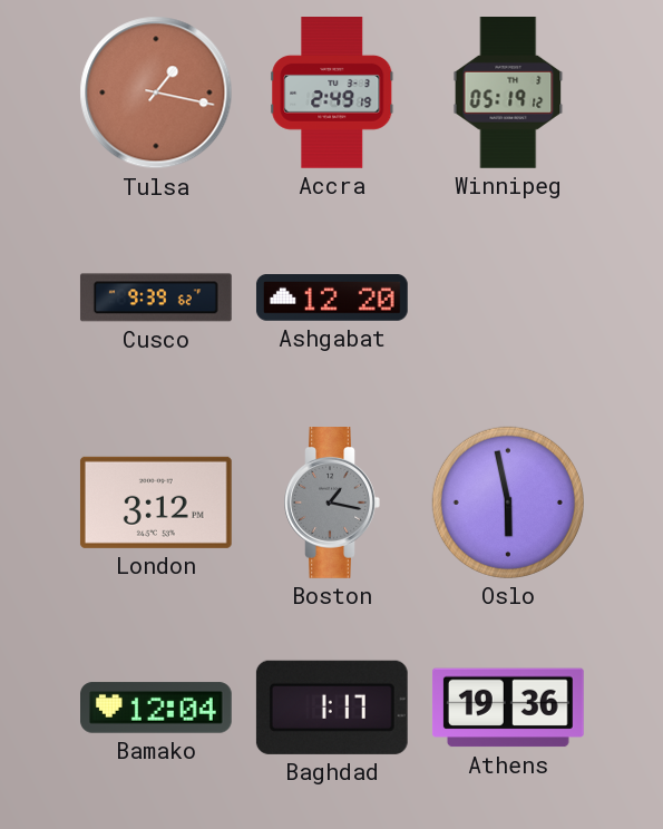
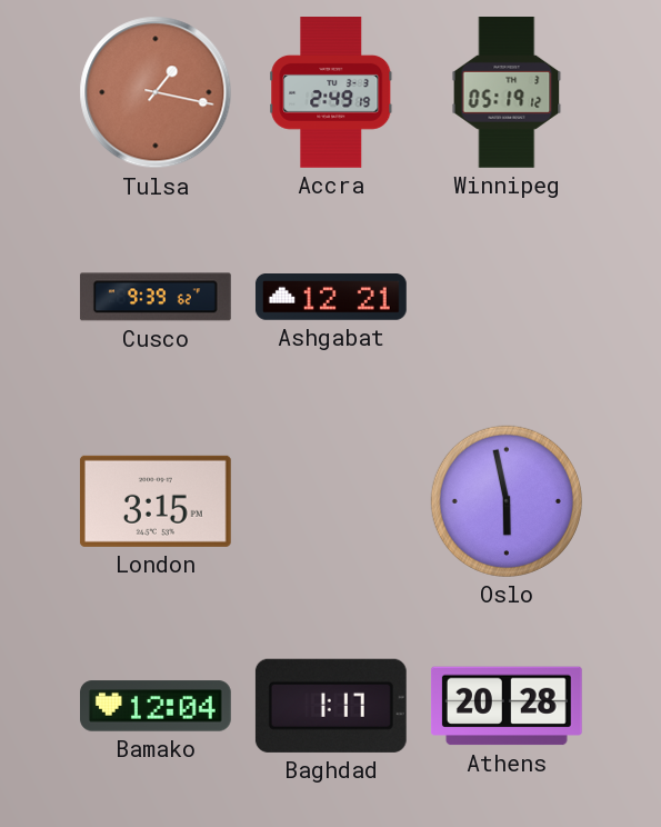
Ashgabat: 12:20 -> 12:21 (331, 298)
London: 3:12 -> 3:15 (156, 501)
Boston: 1:17 -> none (332, 504)
Athens: 19:36 -> 20:28 (507, 706)
